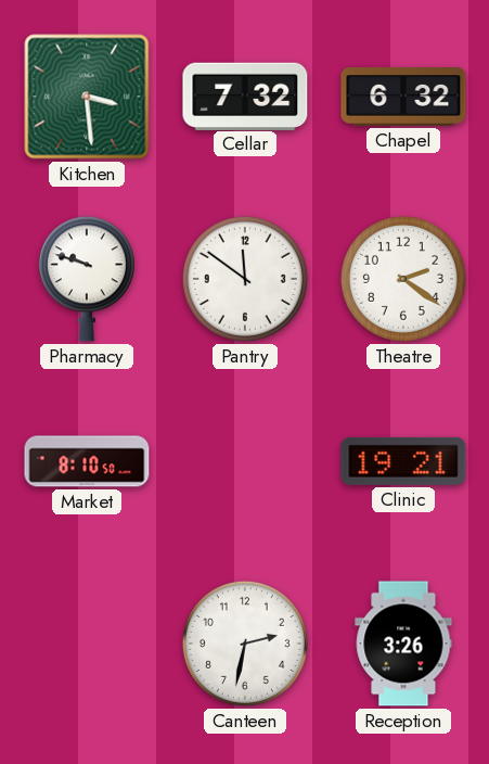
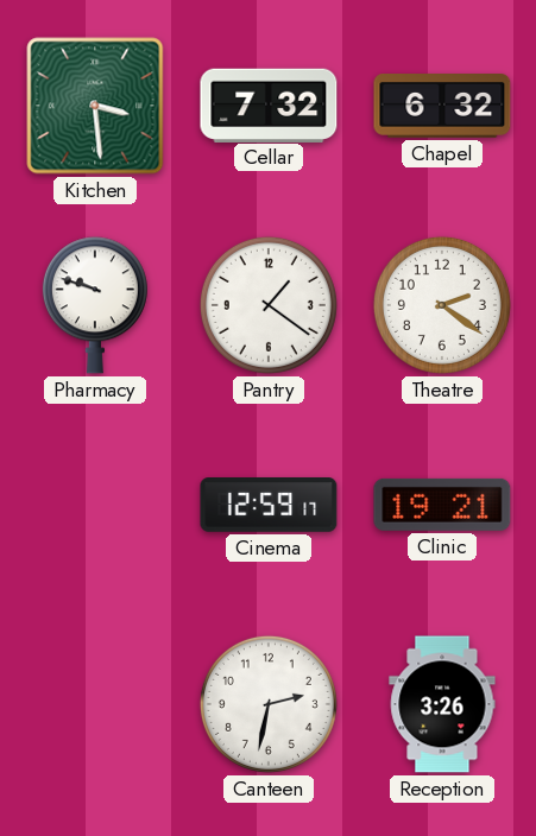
Pantry: 11:51 -> 1:21 (269, 305)
Market: 8:10 -> none (87, 461)
Cinema: none -> 12:59 (269, 505)
